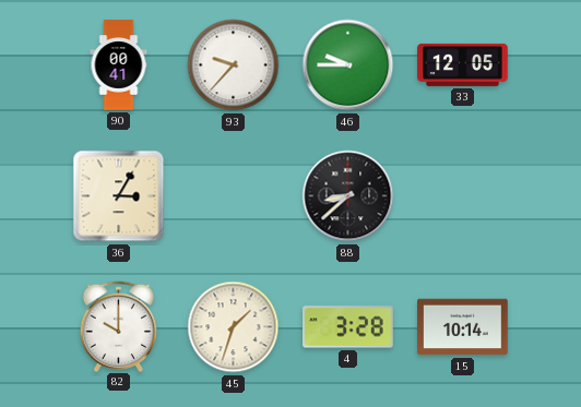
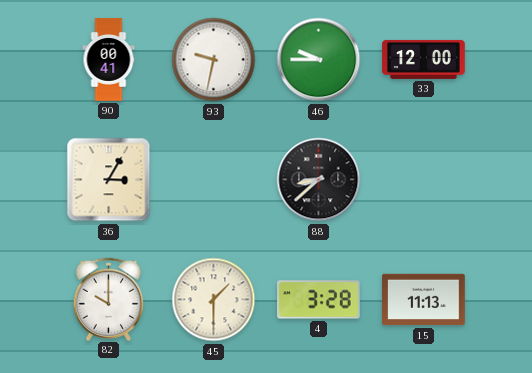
93: 9:37 -> 9:32 (214, 60)
33: 12:05 -> 12:00 (424, 59)
45: 1:33 -> 1:30 (214, 300)
15: 10:14 -> 11:13 (424, 300)
